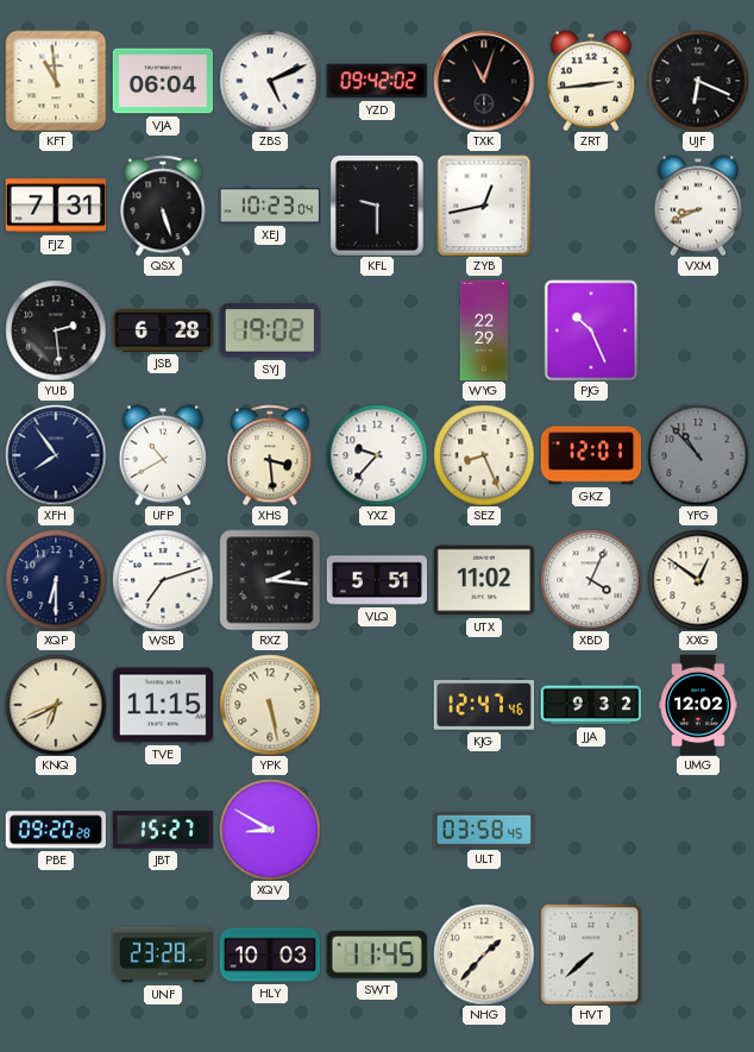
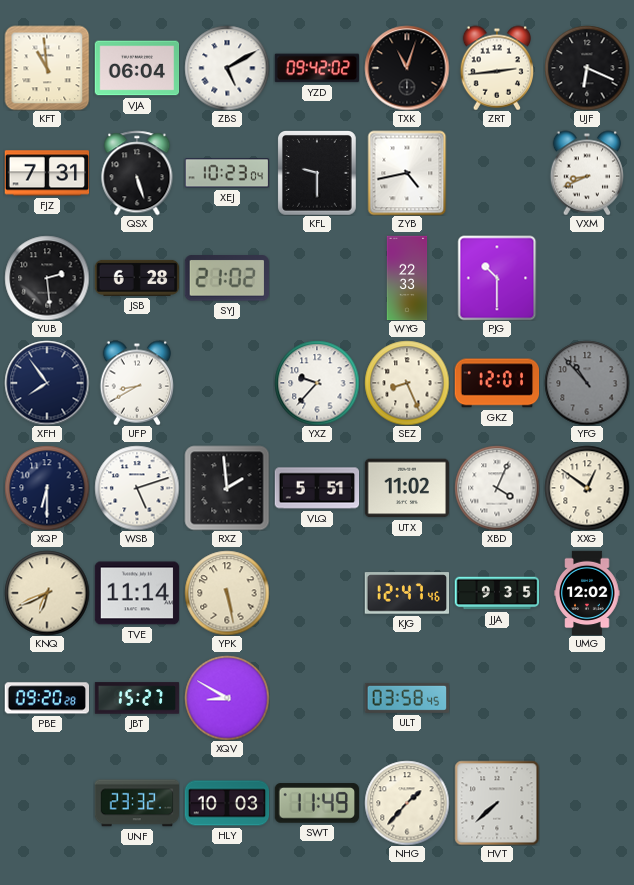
ZBS: 5:11 -> 5:10 (227, 68)
ZYB: 12:43 -> 4:43 (407, 173)
SYJ: 19:02 -> 21:02 (227, 278)
WYG: 22:29 -> 22:33 (407, 278)
PJG: 10:26 -> 10:30 (497, 278)
UFP: 10:40 -> 8:40 (136, 383)
XHS: 3:29 -> none (270, 455)
WSB: 7:12 -> 5:12 (137, 488)
RXZ: 2:16 -> 1:59 (227, 488)
TVE: 11:15 -> 11:14 (137, 593)
JJA: 9:32 -> 9:35 (497, 593)
UNF: 23:28 -> 23:32 (136, 803)
SWT: 11:45 -> 11:49 (316, 803)
